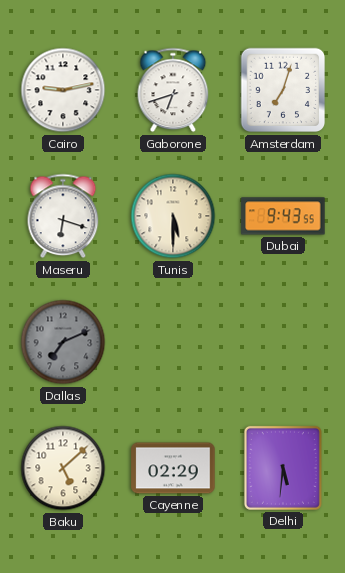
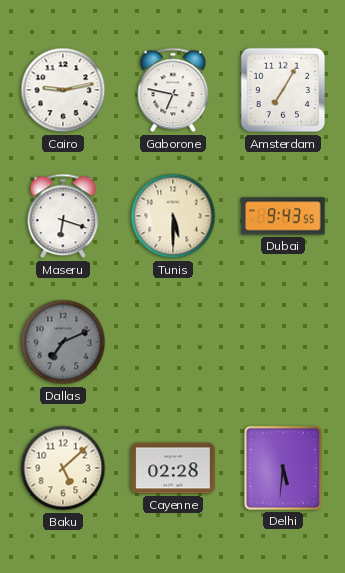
Gaborone: 6:42 -> 6:47 (173, 90)
Amsterdam: 7:03 -> 7:05 (283, 90)
Cayenne: 02:29 -> 02:28 (173, 468)
